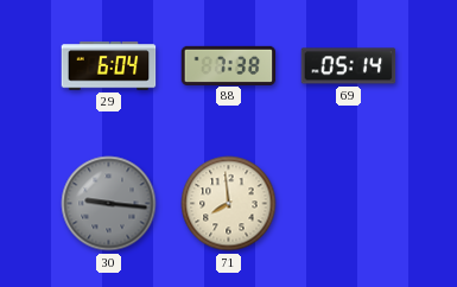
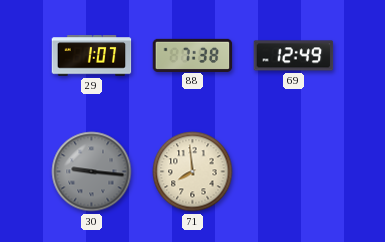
29: 6:04 -> 1:07 (92, 56)
69: 05:14 -> 12:49 (294, 56)
